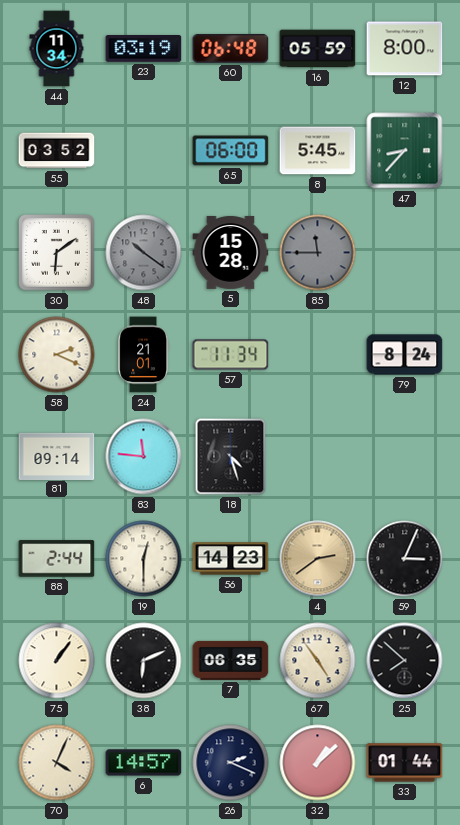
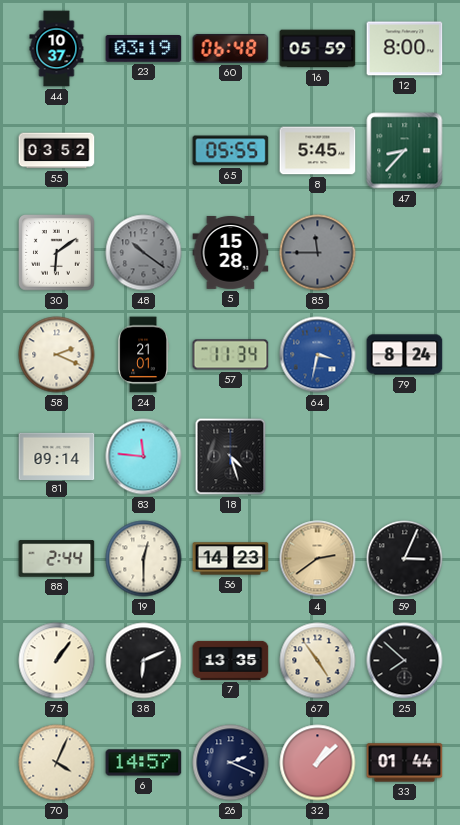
44: 11:34 -> 10:37 (57, 49)
65: 06:00 -> 05:55 (231, 151)
64: none -> 3:32 (318, 355)
7: 06:35 -> 13:35 (231, 660)
